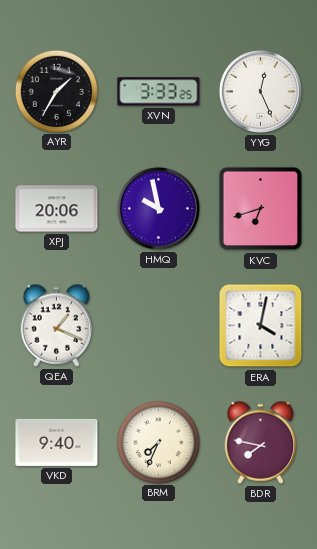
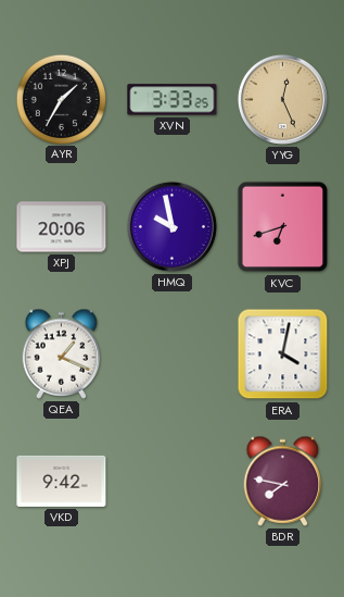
YYG dial: white -> champagne (282, 99)
VKD: 9:40 -> 9:42 (62, 481)
BRM: 7:34 -> none (158, 442)
